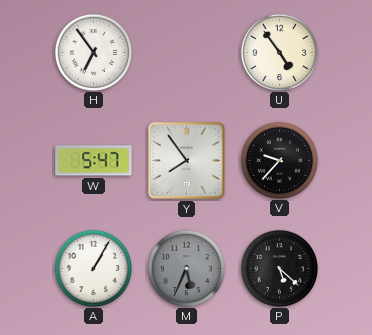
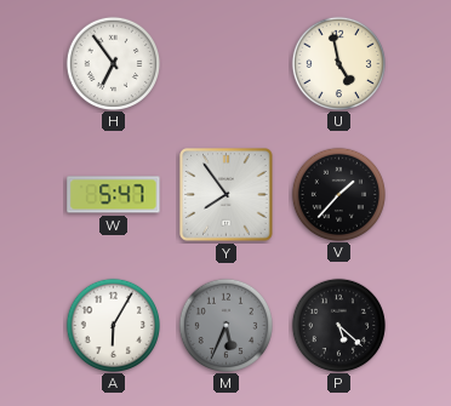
U: 4:54 -> 4:58 (338, 63)
V: 9:37 -> 1:37 (338, 194)
A: 1:05 -> 6:05 (113, 325)
